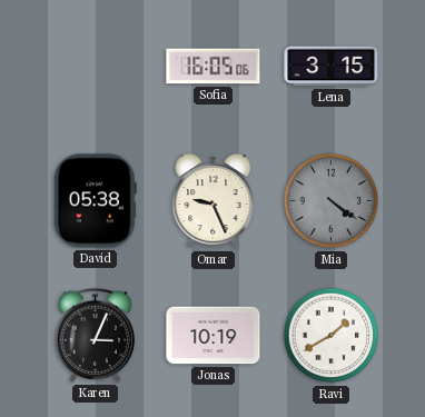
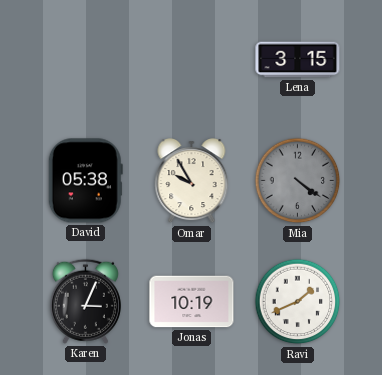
Sofia: 16:05 -> none (214, 67)
Omar: 9:26 -> 9:55 (192, 181)
Ravi: 1:40 -> 1:41 (298, 302)
